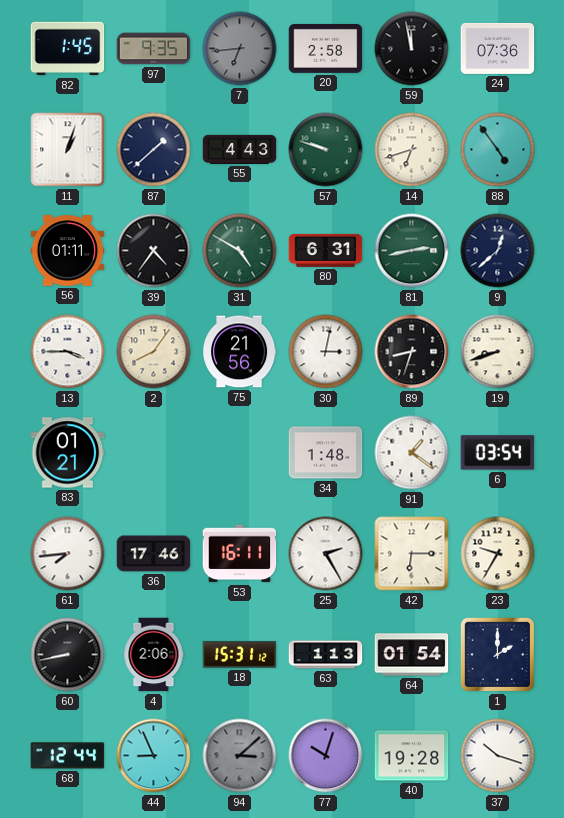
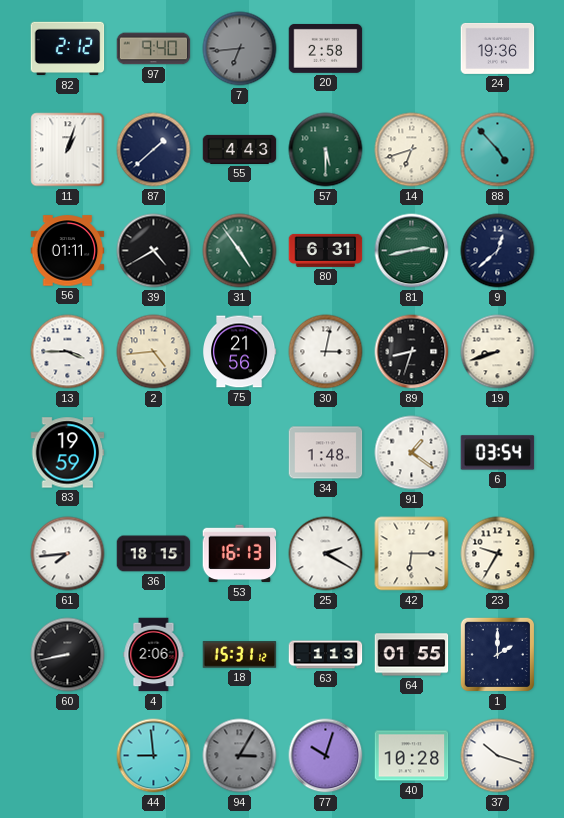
82: 1:45 -> 2:12 (68, 49)
97: 9:35 -> 9:40 (154, 49)
59: 11:58 -> none (412, 49)
24: 07:36 -> 19:36 (498, 48)
57: 9:48 -> 5:30 (326, 150)
88: 4:54 -> 4:53 (498, 150)
39: 4:36 -> 4:40 (154, 251)
31: 4:50 -> 4:54 (240, 251)
2: 8:06 -> 4:44 (154, 352)
83: 01:21 -> 19:59 (68, 453)
36: 17:46 -> 18:15 (154, 554)
53: 16:11 -> 16:13 (240, 554)
25: 2:25 -> 2:20 (326, 554)
64: 01:54 -> 01:55 (412, 655)
68: 12:44 -> none (68, 756)
44: 8:56 -> 8:59 (154, 756)
94: 3:08 -> 3:05 (240, 756)
40: 19:28 -> 10:28 (412, 756)
